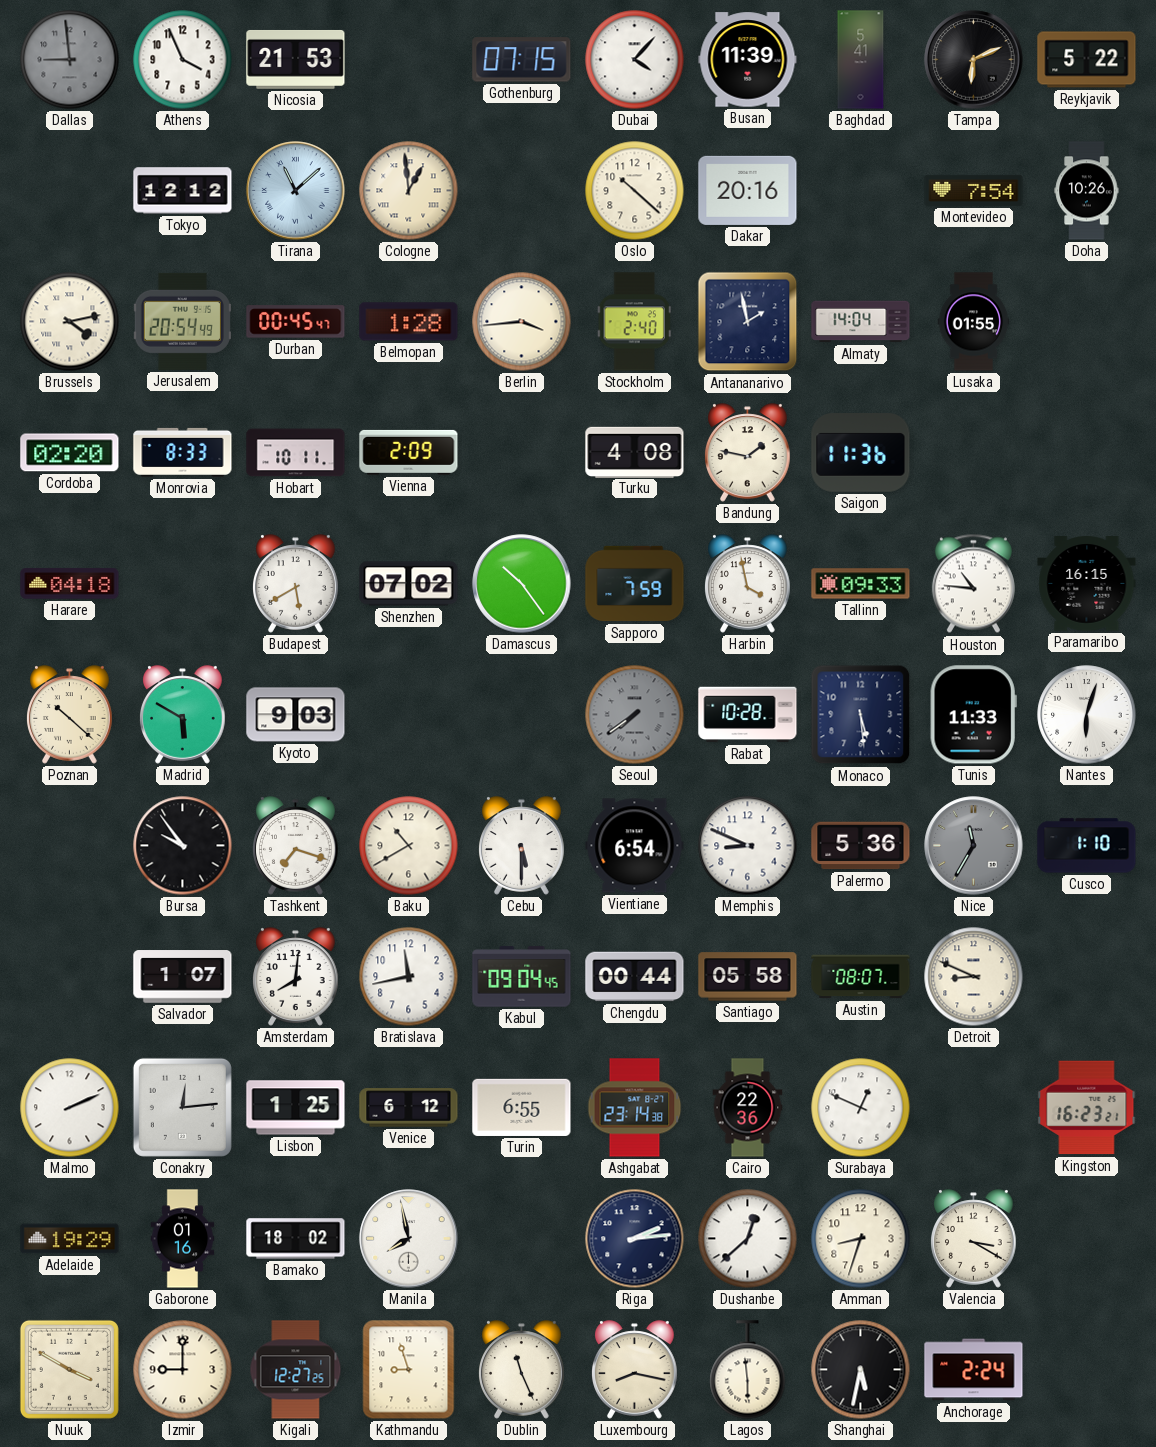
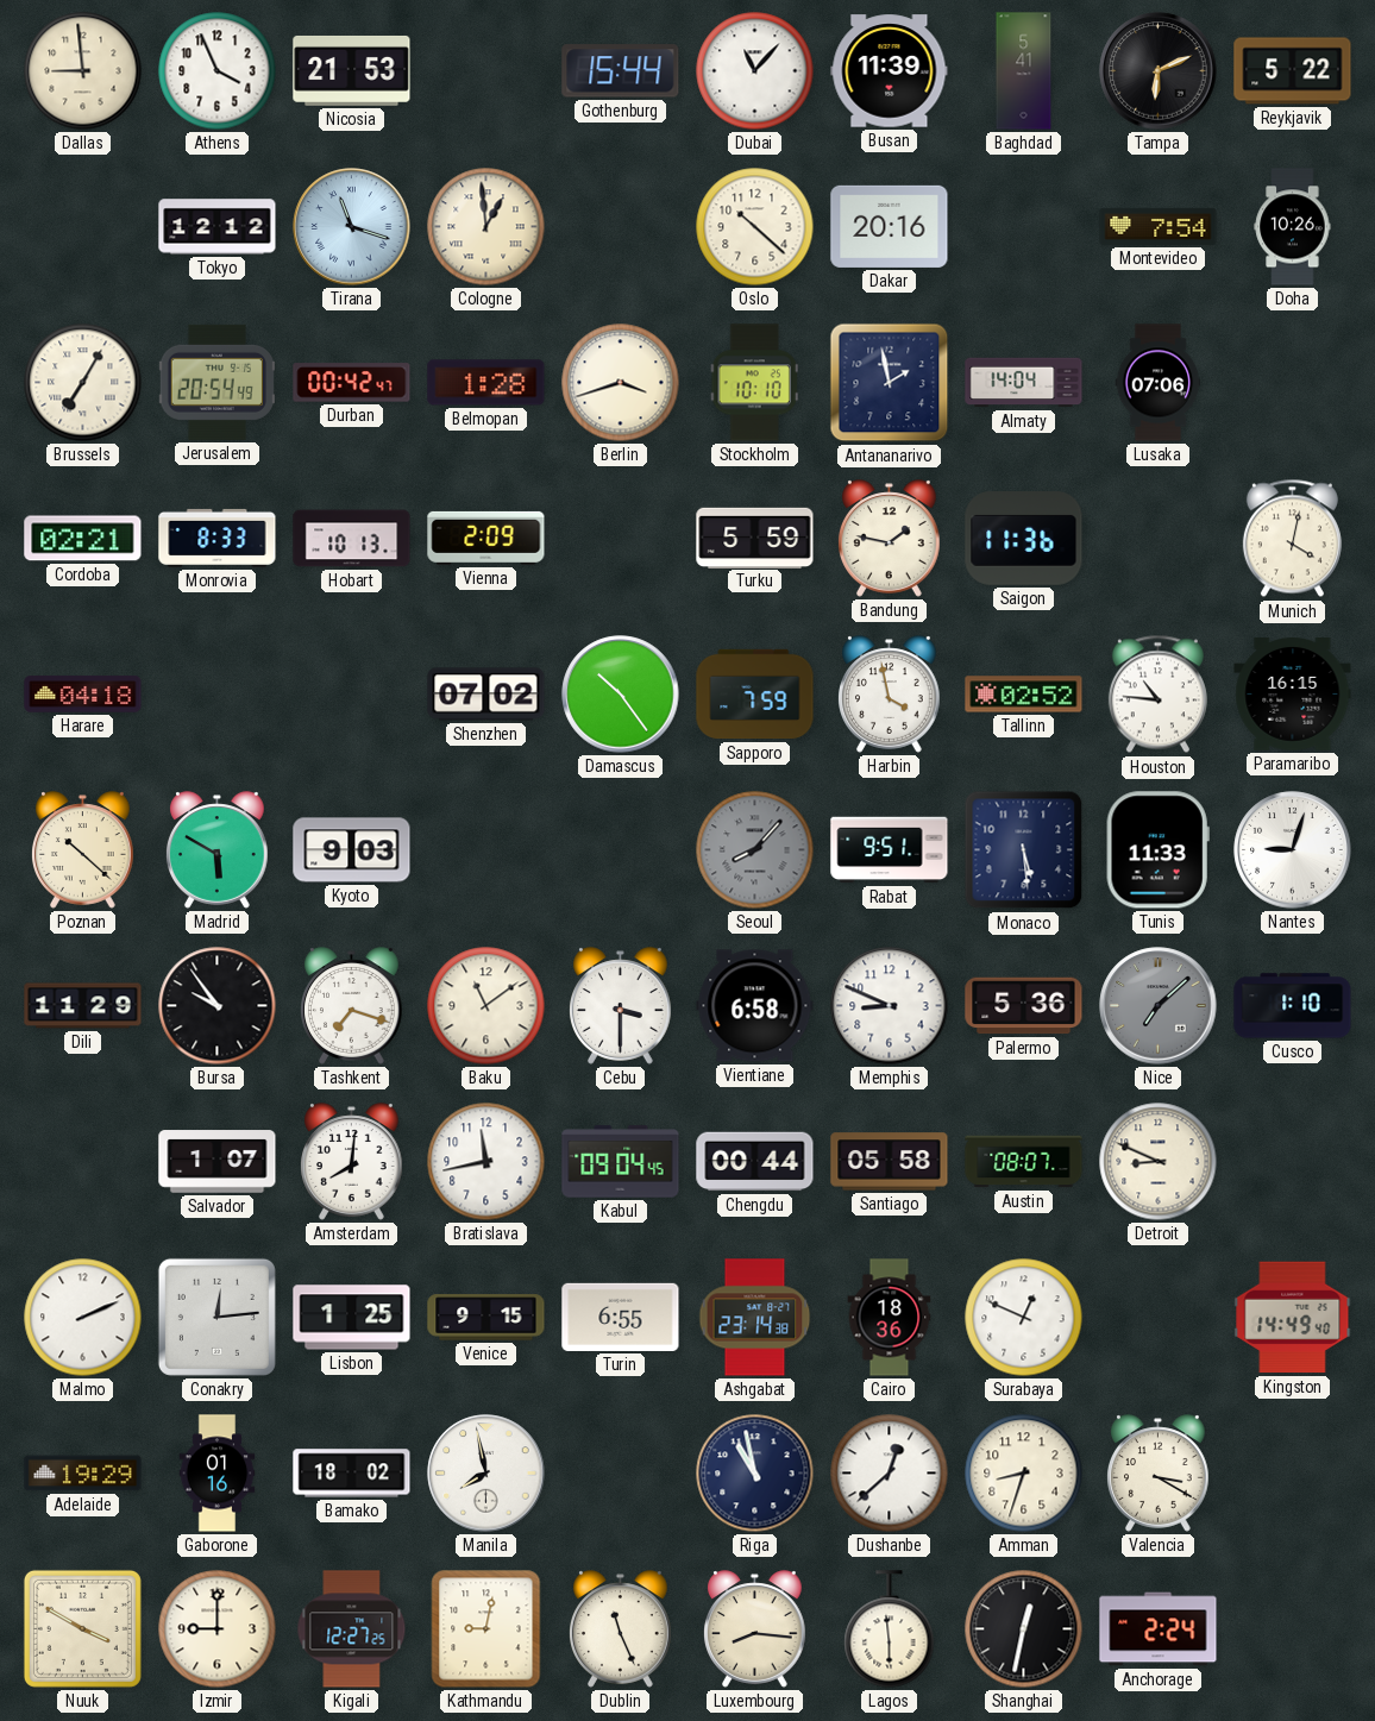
Dallas dial: grey -> cream (83, 71)
Gothenburg: 07:15 -> 15:44 (621, 71)
Dubai: 4:07 -> 11:07 (755, 71)
Tirana: 11:08 -> 11:18 (352, 227)
Brussels: 4:13 -> 7:05 (83, 383)
Durban: 00:45 -> 00:42 (352, 383)
Berlin: 3:44 -> 3:42 (621, 383)
Stockholm: 2:40 -> 10:10 (754, 383)
Lusaka: 01:55 -> 07:06 (1159, 383)
Cordoba: 02:20 -> 02:21 (83, 539)
Hobart: 10:11 -> 10:13 (352, 539)
Turku: 4:08 -> 5:59 (755, 538)
Munich: none -> 4:02 (1292, 539)
Budapest: 5:40 -> none (296, 584)
Tallinn: 09:33 -> 02:52 (1024, 695)
Seoul: 7:39 -> 8:07 (755, 850)
Rabat: 10:28 -> 9:51 (890, 850)
Nantes: 6:03 -> 9:03 (1293, 850)
Dili: none -> 11:29 (83, 1006)
Baku: 10:40 -> 11:09 (486, 1006)
Cebu: 5:30 -> 3:30 (621, 1006)
Vientiane: 6:54 -> 6:58 (755, 1006)
Nice: 11:35 -> 7:08 (1159, 1006)
Venice: 6:12 -> 9:15 (486, 1318)
Cairo: 22:36 -> 18:36 (890, 1318)
Kingston: 16:23 -> 14:49 (1293, 1318)
Riga: 2:14 -> 10:58 (755, 1474)
Kathmandu: 8:57 -> 9:02 (486, 1629)
Luxembourg: 8:17 -> 8:16 (755, 1629)
Shanghai: 5:32 -> 12:32 (1024, 1629)
